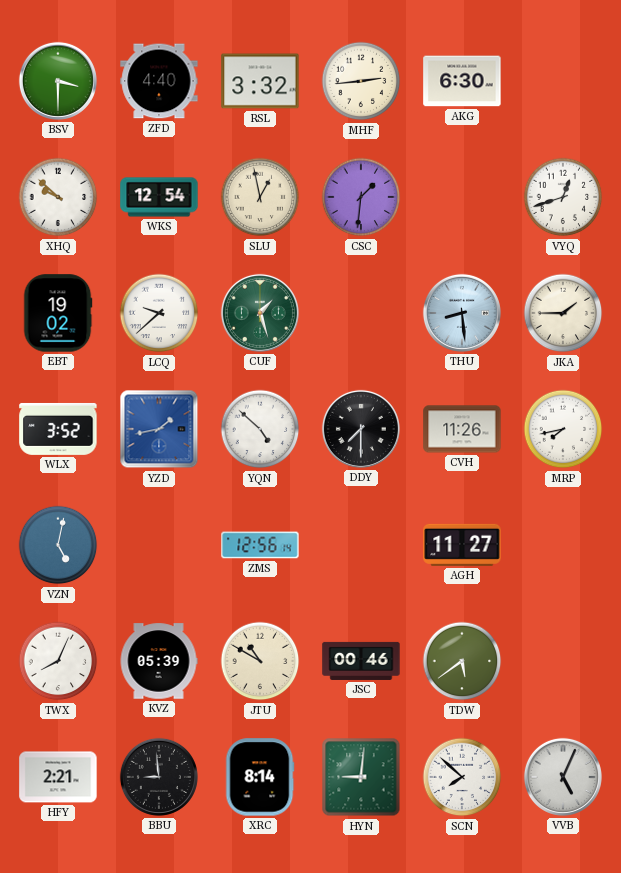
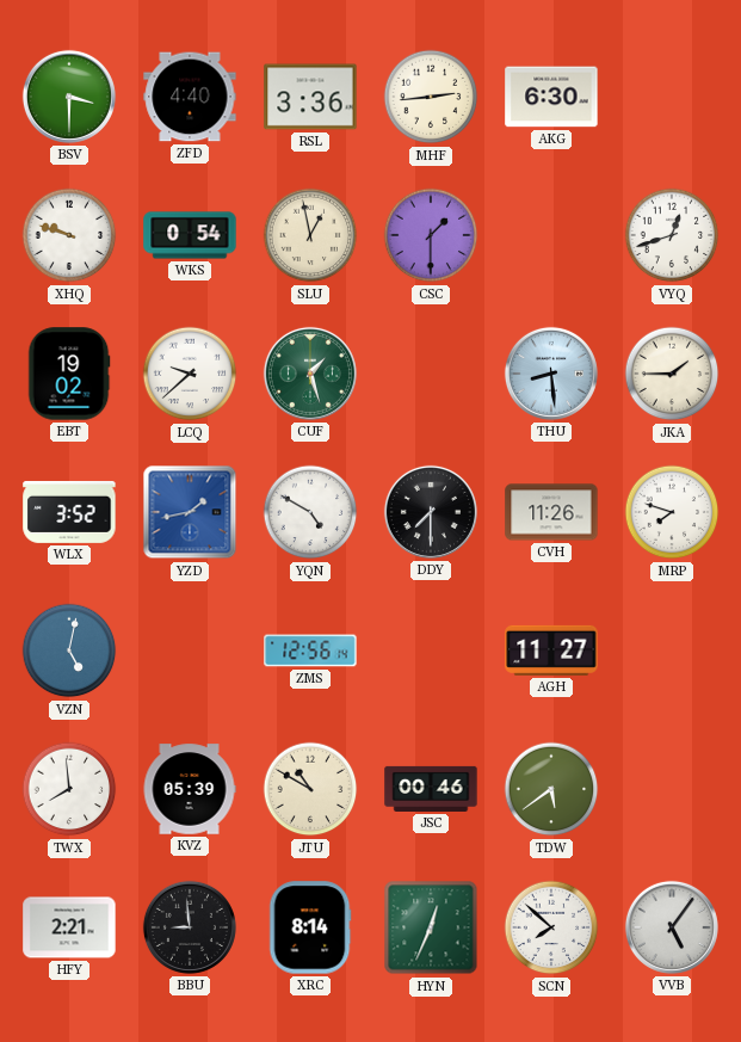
RSL: 3:32 -> 3:36 (310, 97)
XHQ: 9:52 -> 9:48 (69, 235)
WKS: 12:54 -> 0:54 (190, 235)
CSC: 1:31 -> 1:30 (431, 235)
YQN: 4:52 -> 4:50 (310, 512)
MRP: 7:43 -> 7:48 (672, 512)
TWX: 8:04 -> 7:59 (69, 789)
HYN: 9:01 -> 12:34 (431, 927)
VVB: 5:04 -> 5:06 (672, 927)
